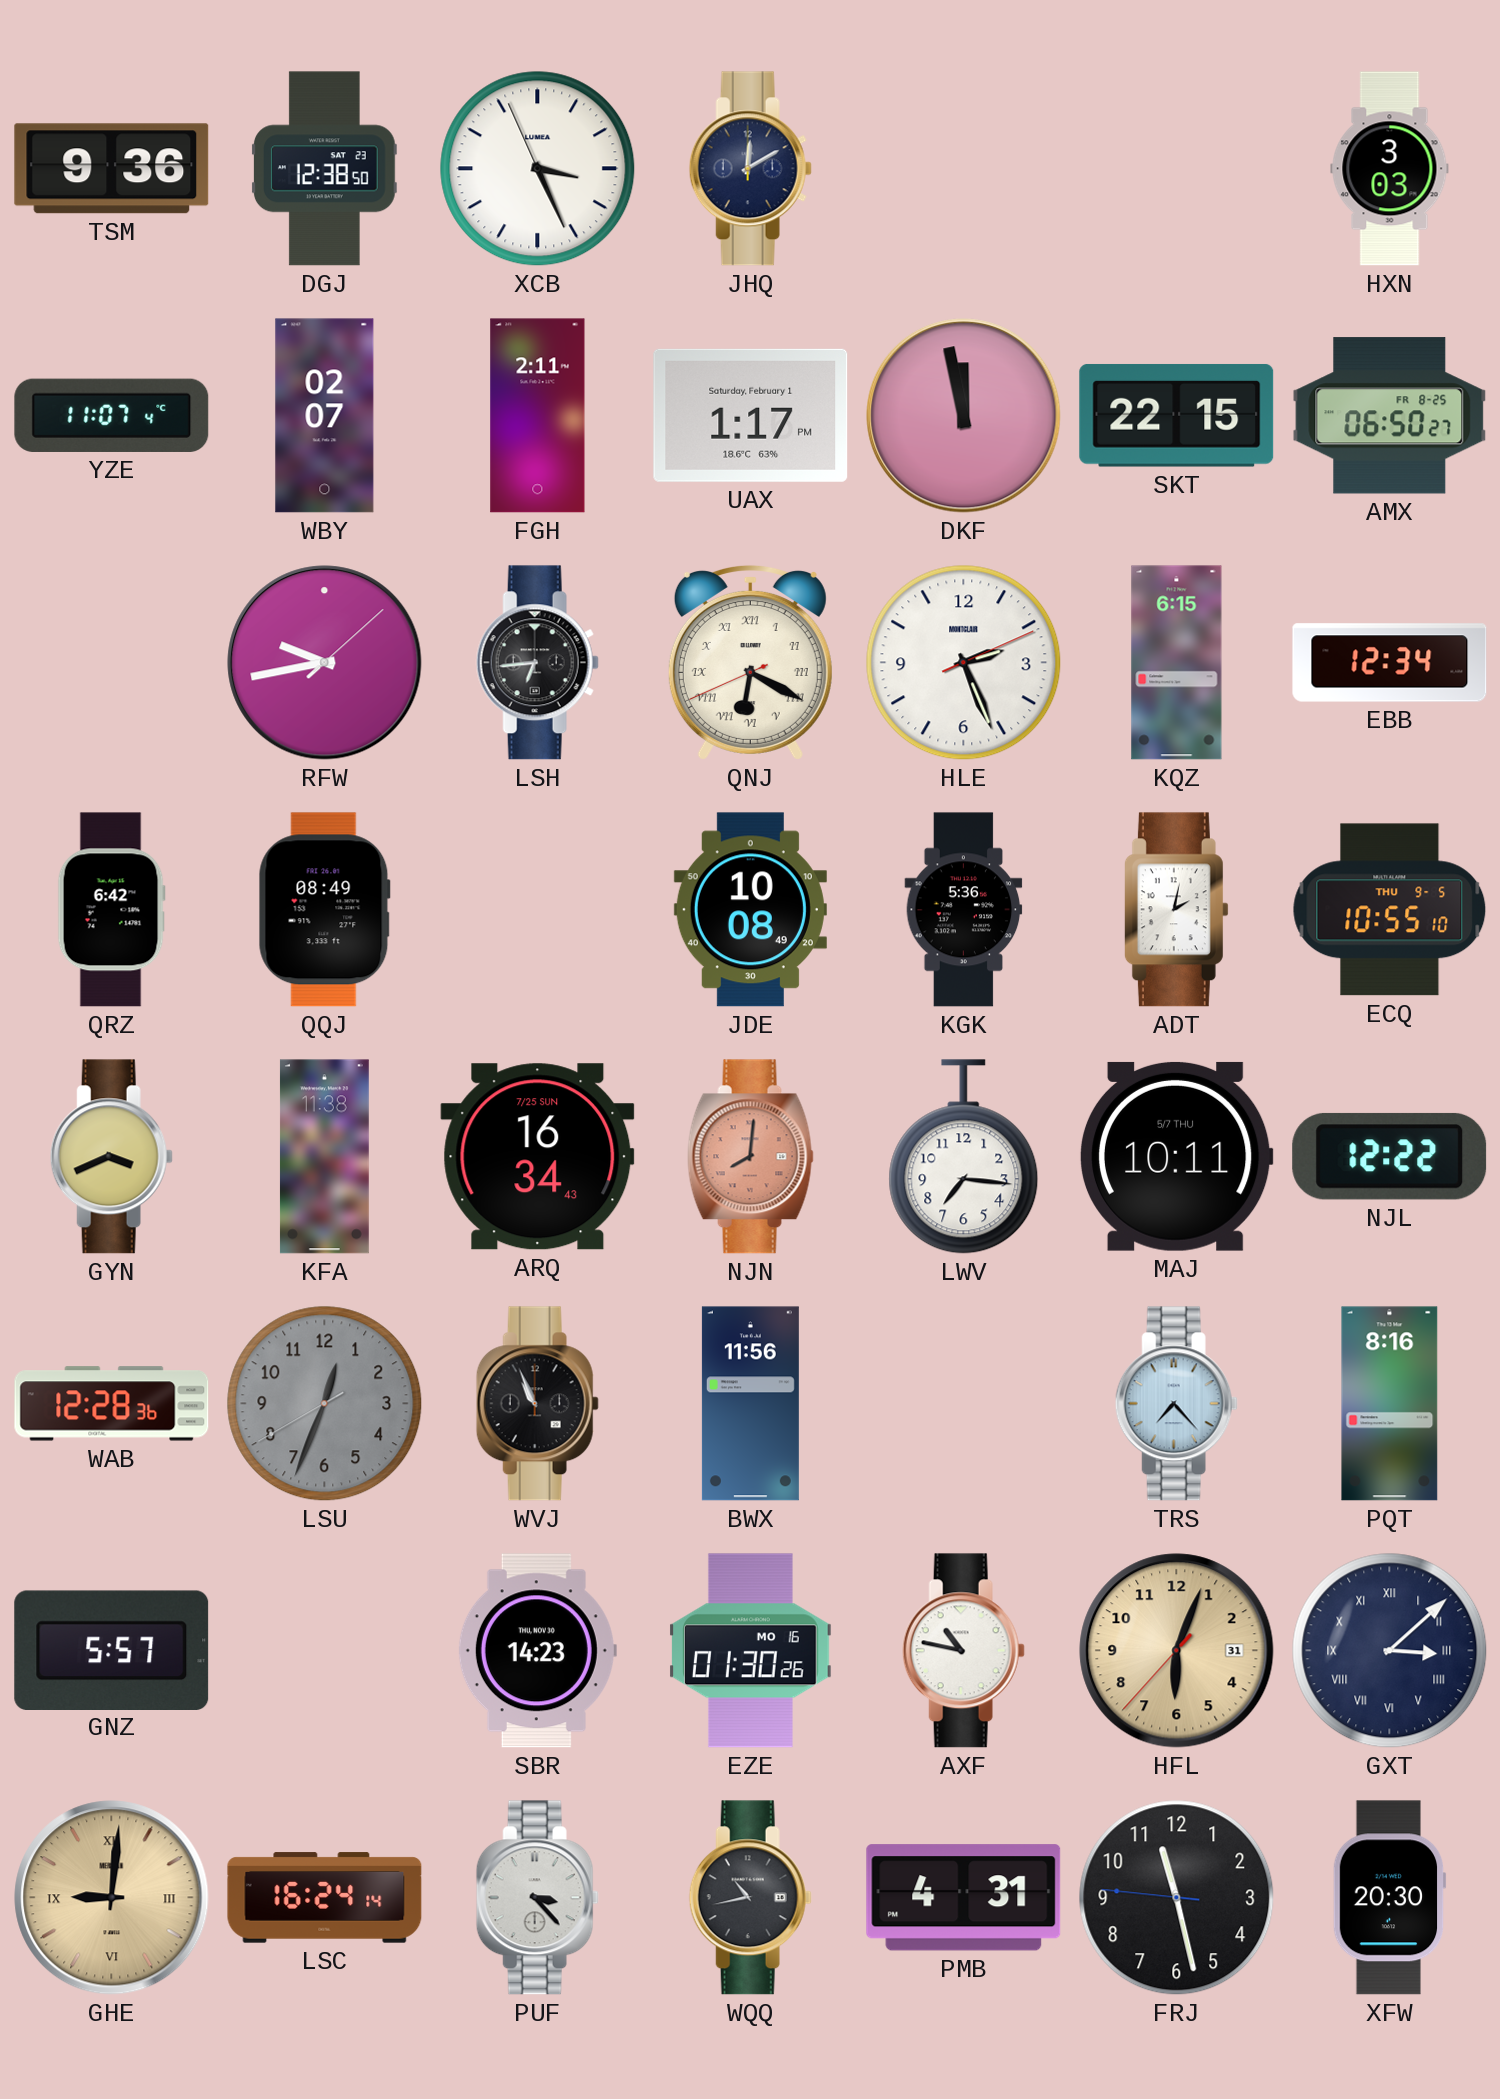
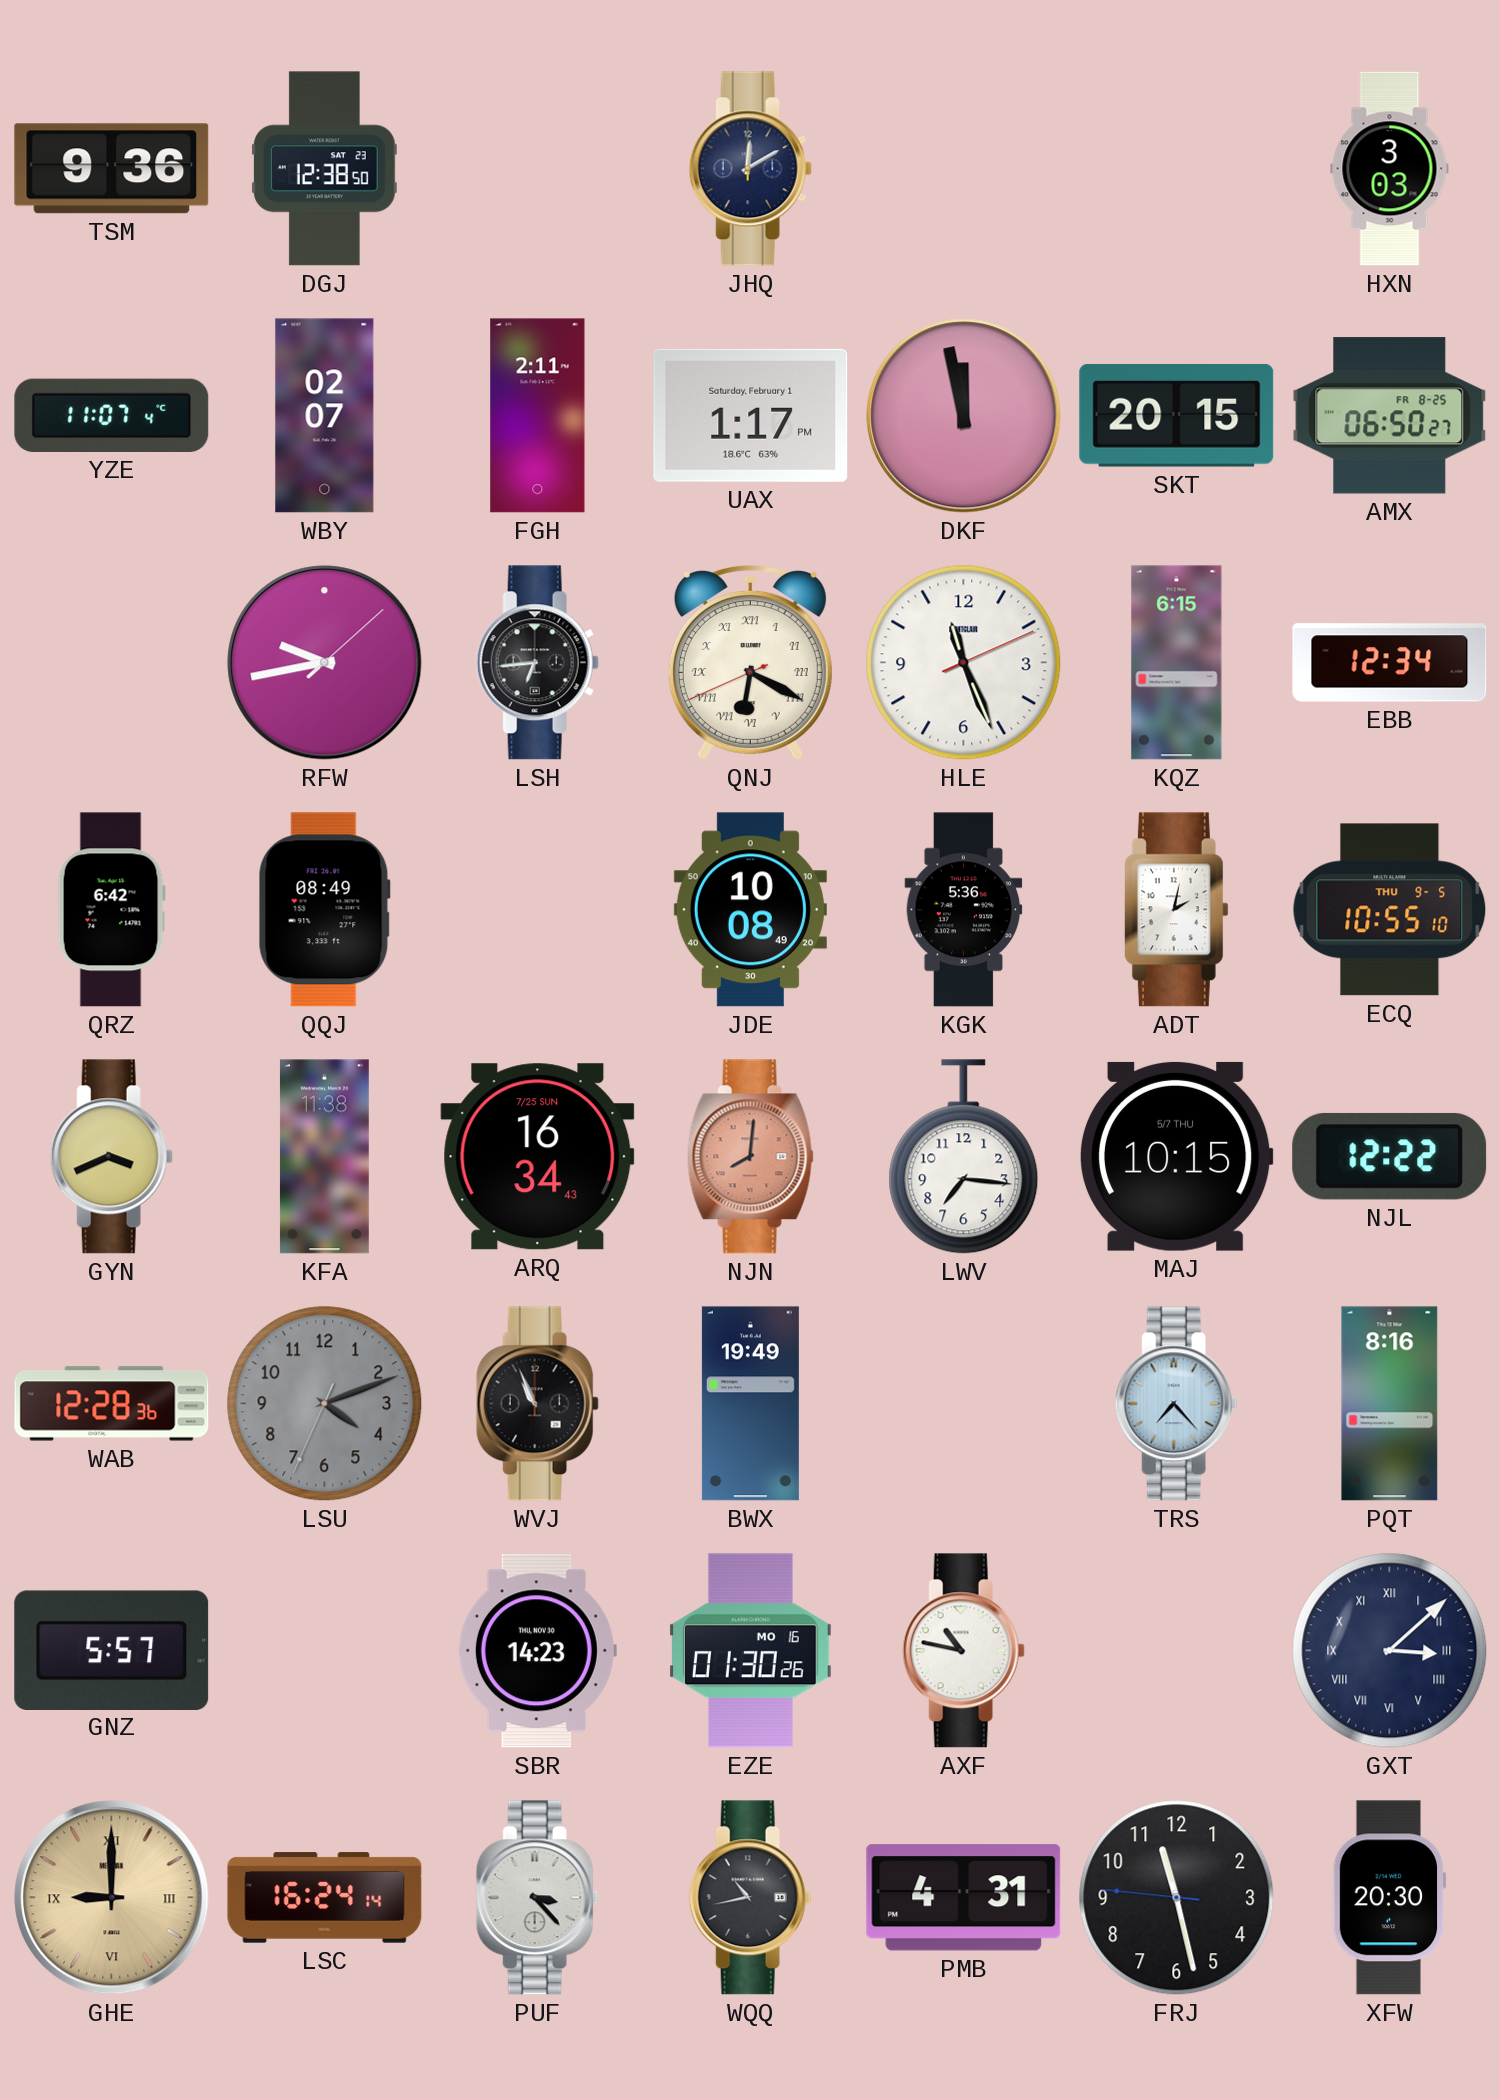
XCB: 3:25 -> none (538, 169)
SKT: 22:15 -> 20:15 (1177, 415)
HLE: 2:26 -> 11:26 (964, 663)
MAJ: 10:11 -> 10:15 (1176, 1156)
LSU: 12:33 -> 4:11 (325, 1404)
BWX: 11:56 -> 19:49 (750, 1404)
HFL: 6:03 -> none (1177, 1651)
GHE: 9:01 -> 9:00 (112, 1898)
